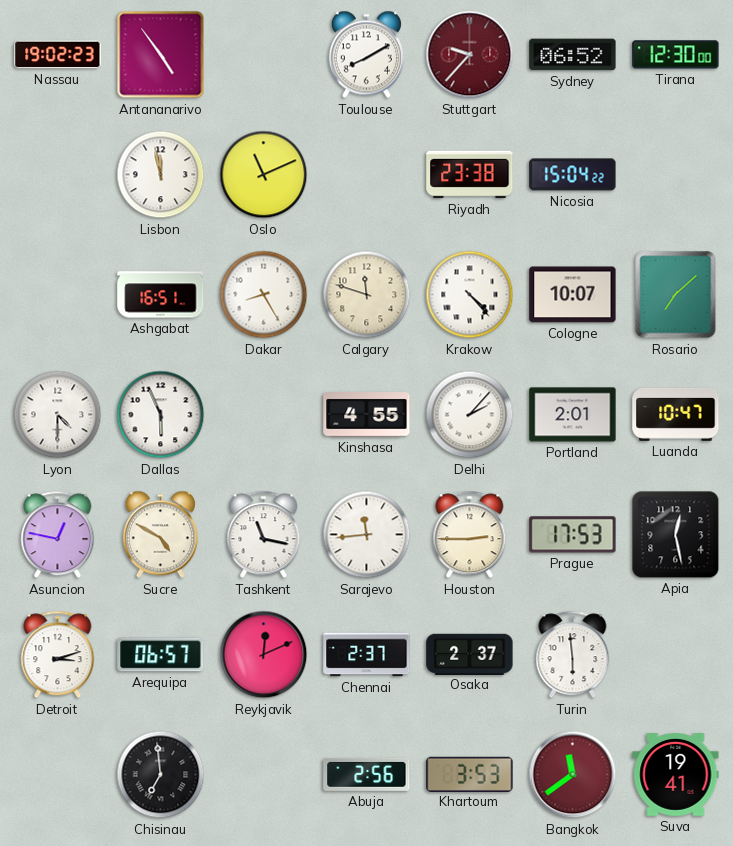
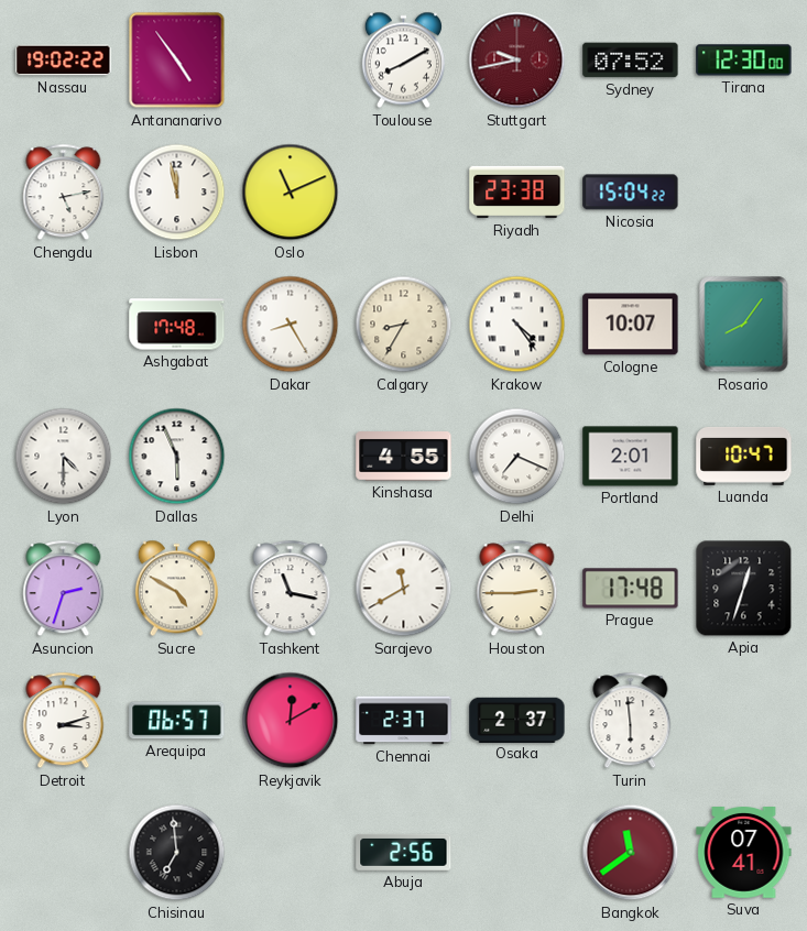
Nassau: 19:02:23 -> 19:02:22 (64, 61)
Stuttgart: 9:37 -> 9:43 (517, 61)
Sydney: 06:52 -> 07:52 (631, 61)
Chengdu: none -> 5:13 (64, 193)
Ashgabat: 16:51 -> 17:48 (177, 325)
Calgary: 11:48 -> 8:35 (404, 325)
Krakow: 4:23 -> 4:24 (517, 325)
Rosario: 7:08 -> 8:06 (744, 325)
Delhi: 2:07 -> 7:19 (517, 457)
Asuncion: 12:47 -> 2:33 (64, 589)
Sarajevo: 11:44 -> 11:40 (404, 589)
Prague: 17:53 -> 17:48 (631, 589)
Apia: 12:28 -> 12:33 (744, 589)
Reykjavik: 12:11 -> 12:10 (291, 721)
Khartoum: 3:53 -> none (470, 774)
Suva: 19:41 -> 07:41 (744, 853)
